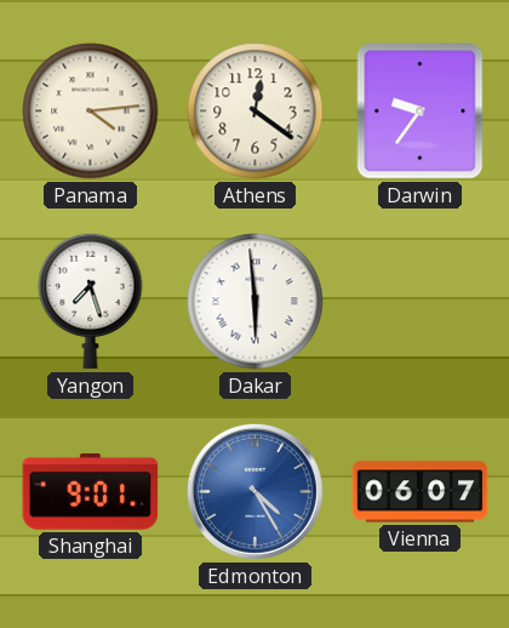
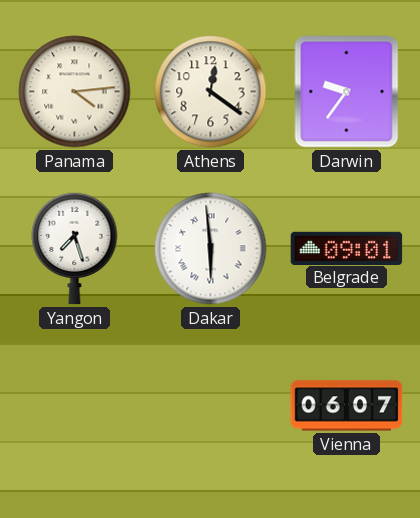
Belgrade: none -> 09:01 (347, 248)
Shanghai: 9:01 -> none (91, 492)
Edmonton: 4:25 -> none (254, 491)
